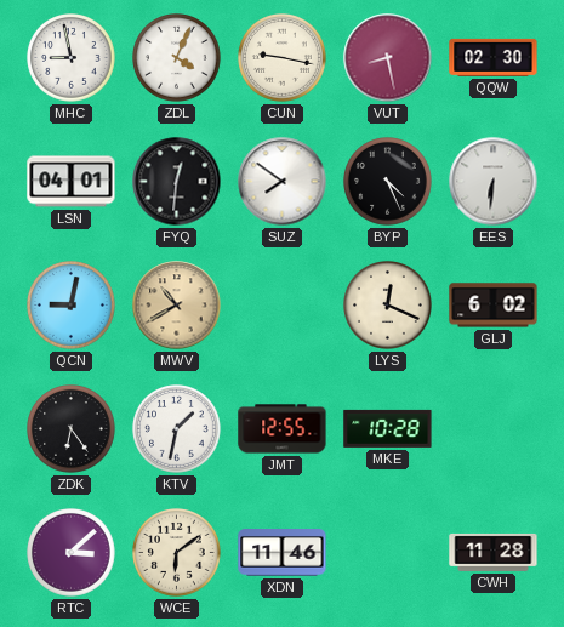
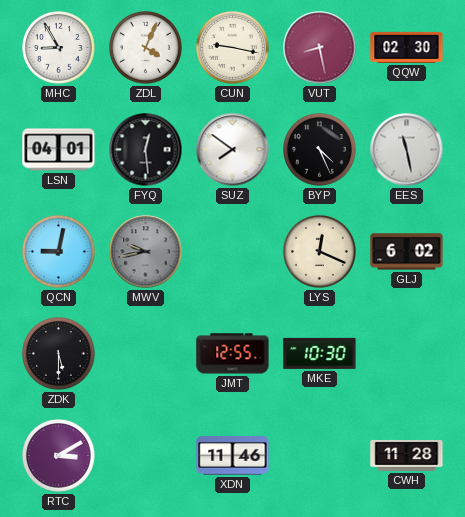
MHC: 8:58 -> 8:55 (59, 48)
FYQ: 12:31 -> 12:29 (146, 150)
EES: 6:31 -> 11:28 (407, 150)
MWV: 10:40 -> 9:43 (146, 252)
MWV dial: champagne -> grey (146, 252)
ZDK: 6:24 -> 5:30 (59, 354)
KTV: 1:32 -> none (177, 429)
MKE: 10:28 -> 10:30 (320, 353)
RTC: 3:08 -> 3:10 (59, 456)
WCE: 6:09 -> none (177, 553)
